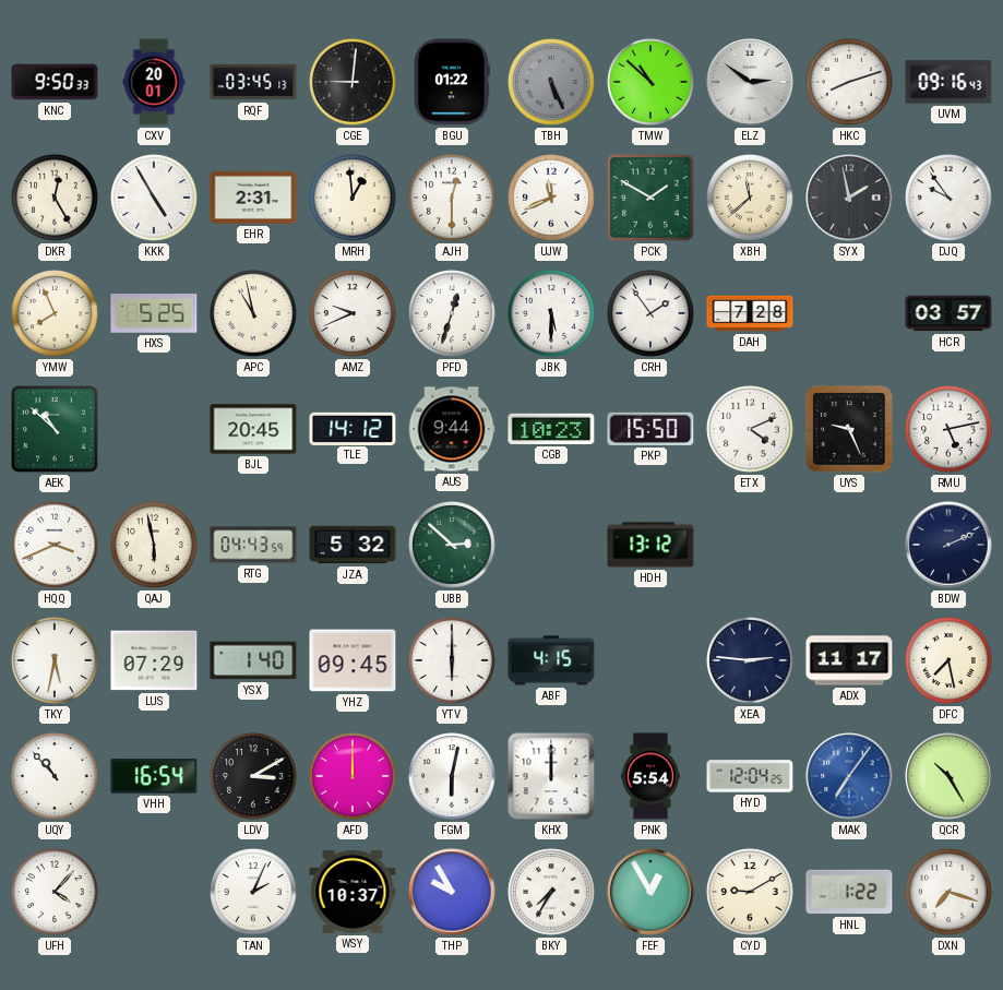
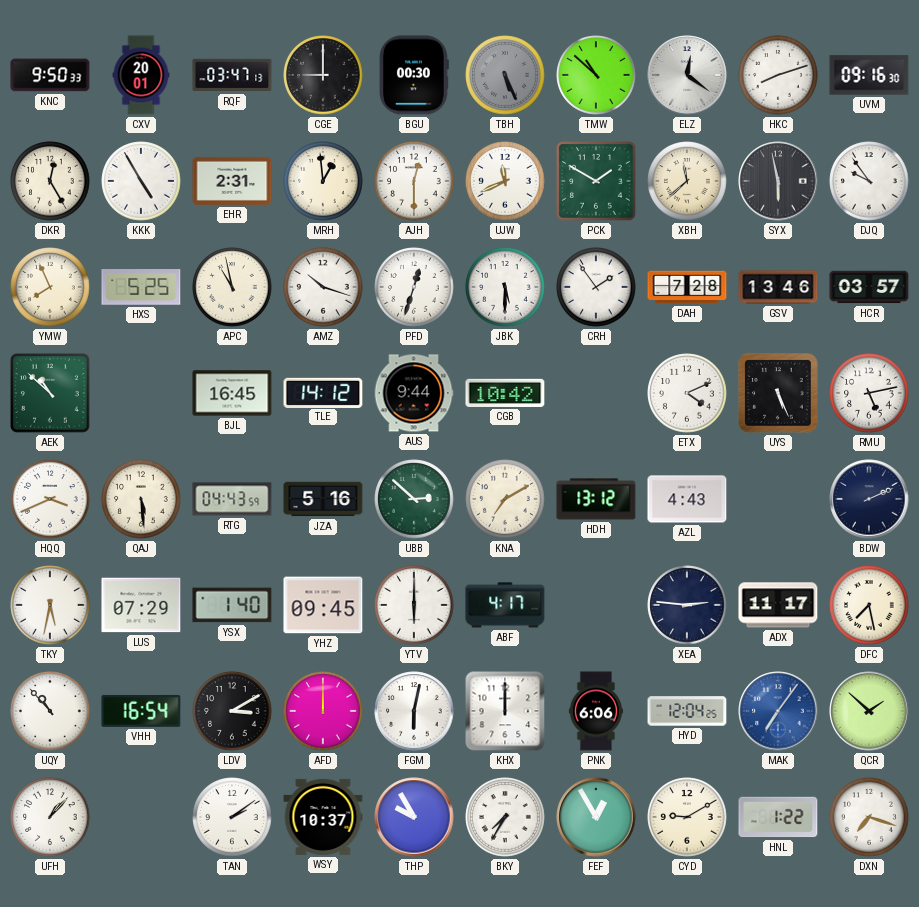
RQF: 03:45 -> 03:47 (232, 75)
CGE: 9:01 -> 9:00 (323, 75)
BGU: 01:22 -> 00:30 (415, 75)
ELZ: 2:51 -> 12:21 (687, 75)
UVM: 09:16:43 -> 09:16:30 (869, 75)
SYX: 1:58 -> 5:58 (778, 181)
AMZ: 9:41 -> 10:18 (323, 287)
GSV: none -> 13:46 (778, 287)
BJL: 20:45 -> 16:45 (232, 393)
CGB: 10:23 -> 10:42 (505, 393)
PKP: 15:50 -> none (650, 429)
UYS: 9:26 -> 5:26 (778, 393)
QAJ: 5:58 -> 5:29 (141, 499)
JZA: 5:32 -> 5:16 (323, 499)
KNA: none -> 7:10 (505, 499)
AZL: none -> 4:43 (687, 499)
ABF: 4:15 -> 4:17 (505, 605)
PNK: 5:54 -> 6:06 (596, 711)
QCR: 10:25 -> 1:52 (869, 711)
UFH: 4:07 -> 1:07 (50, 817)
TAN: 2:04 -> 2:09 (232, 817)
